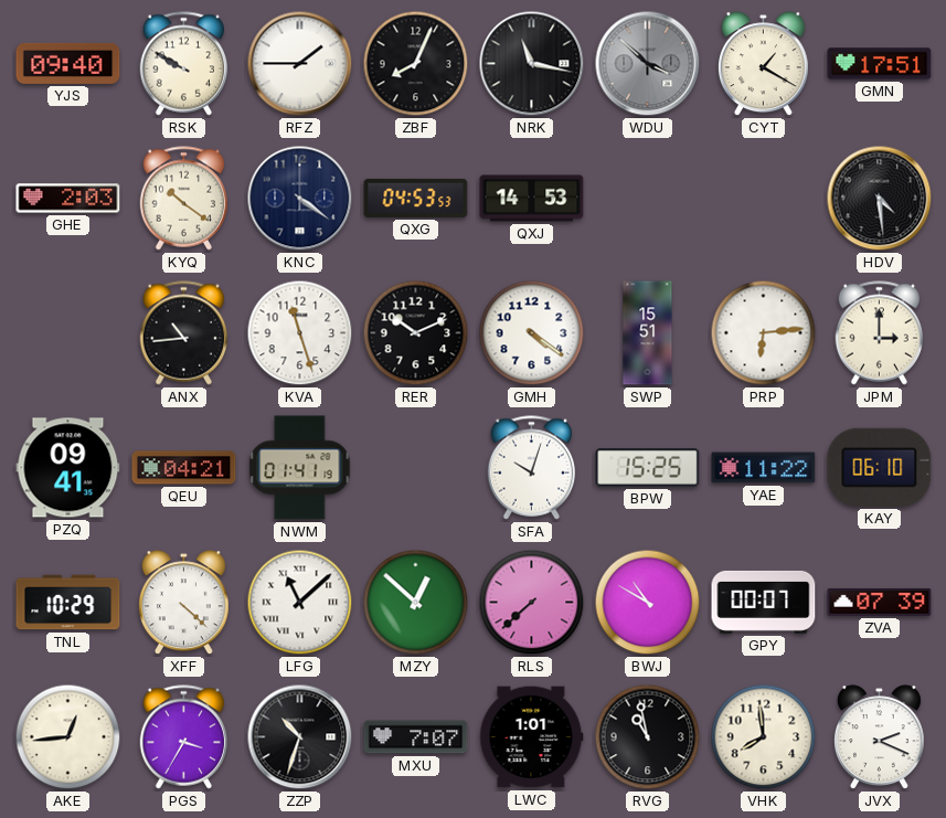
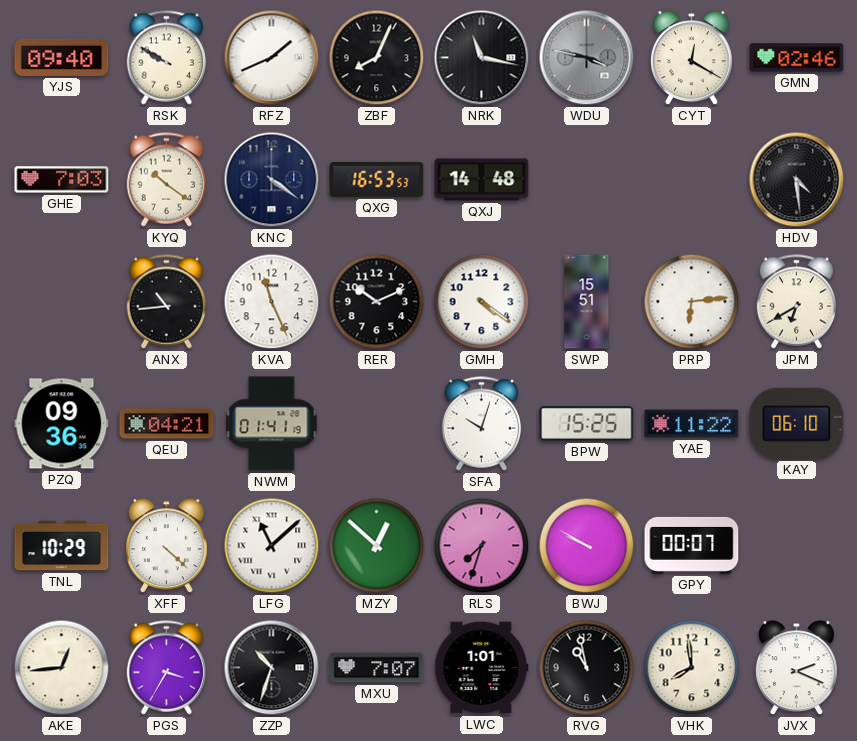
RFZ: 1:45 -> 1:41 (272, 58)
WDU: 3:52 -> 3:47 (587, 58)
CYT: 1:20 -> 12:20 (691, 58)
GMN: 17:51 -> 02:46 (797, 58)
GHE: 2:03 -> 7:03 (62, 180)
QXG: 04:53 -> 16:53 (377, 179)
QXJ: 14:53 -> 14:48 (482, 180)
KVA: 11:27 -> 11:26 (272, 302)
JPM: 3:00 -> 6:40 (797, 302)
PZQ: 09:41 -> 09:36 (62, 424)
RLS: 7:38 -> 7:33 (482, 546)
BWJ: 10:50 -> 9:50 (587, 546)
ZVA: 07:39 -> none (880, 602)
